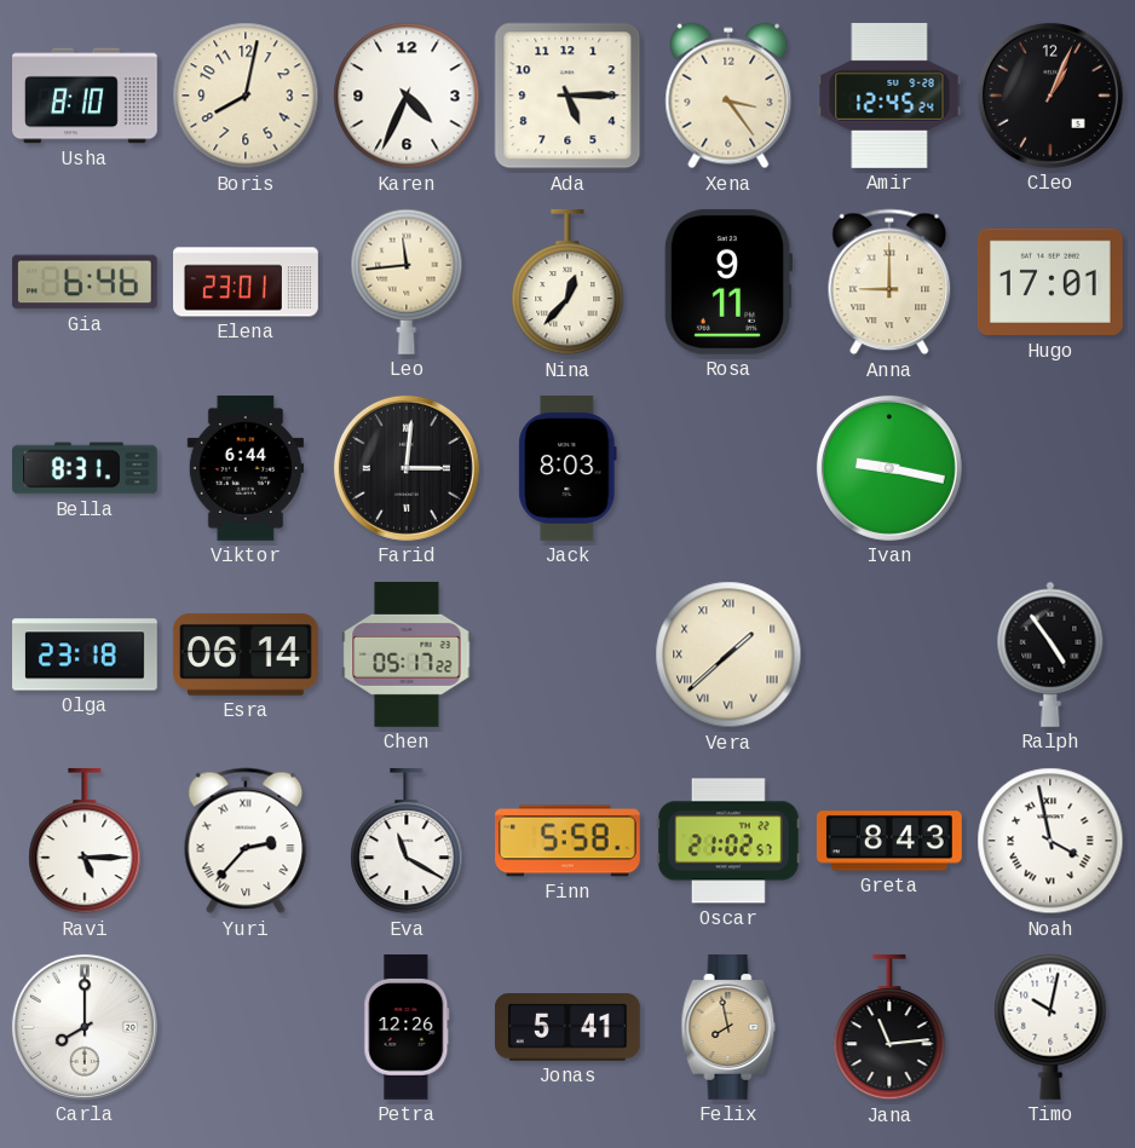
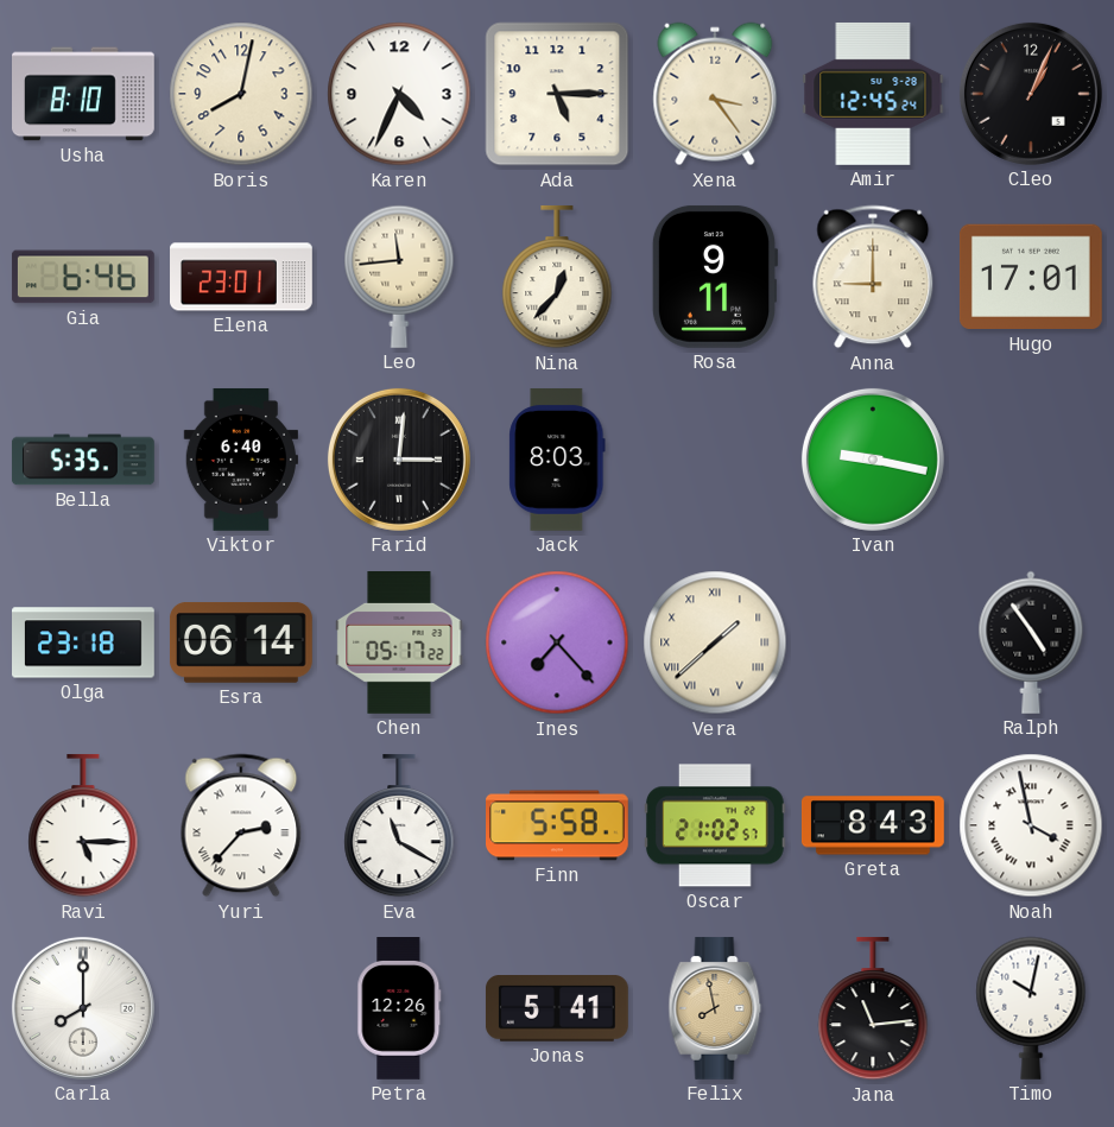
Bella: 8:31 -> 5:35 (83, 460)
Viktor: 6:44 -> 6:40 (240, 460)
Ines: none -> 7:23 (557, 642)
